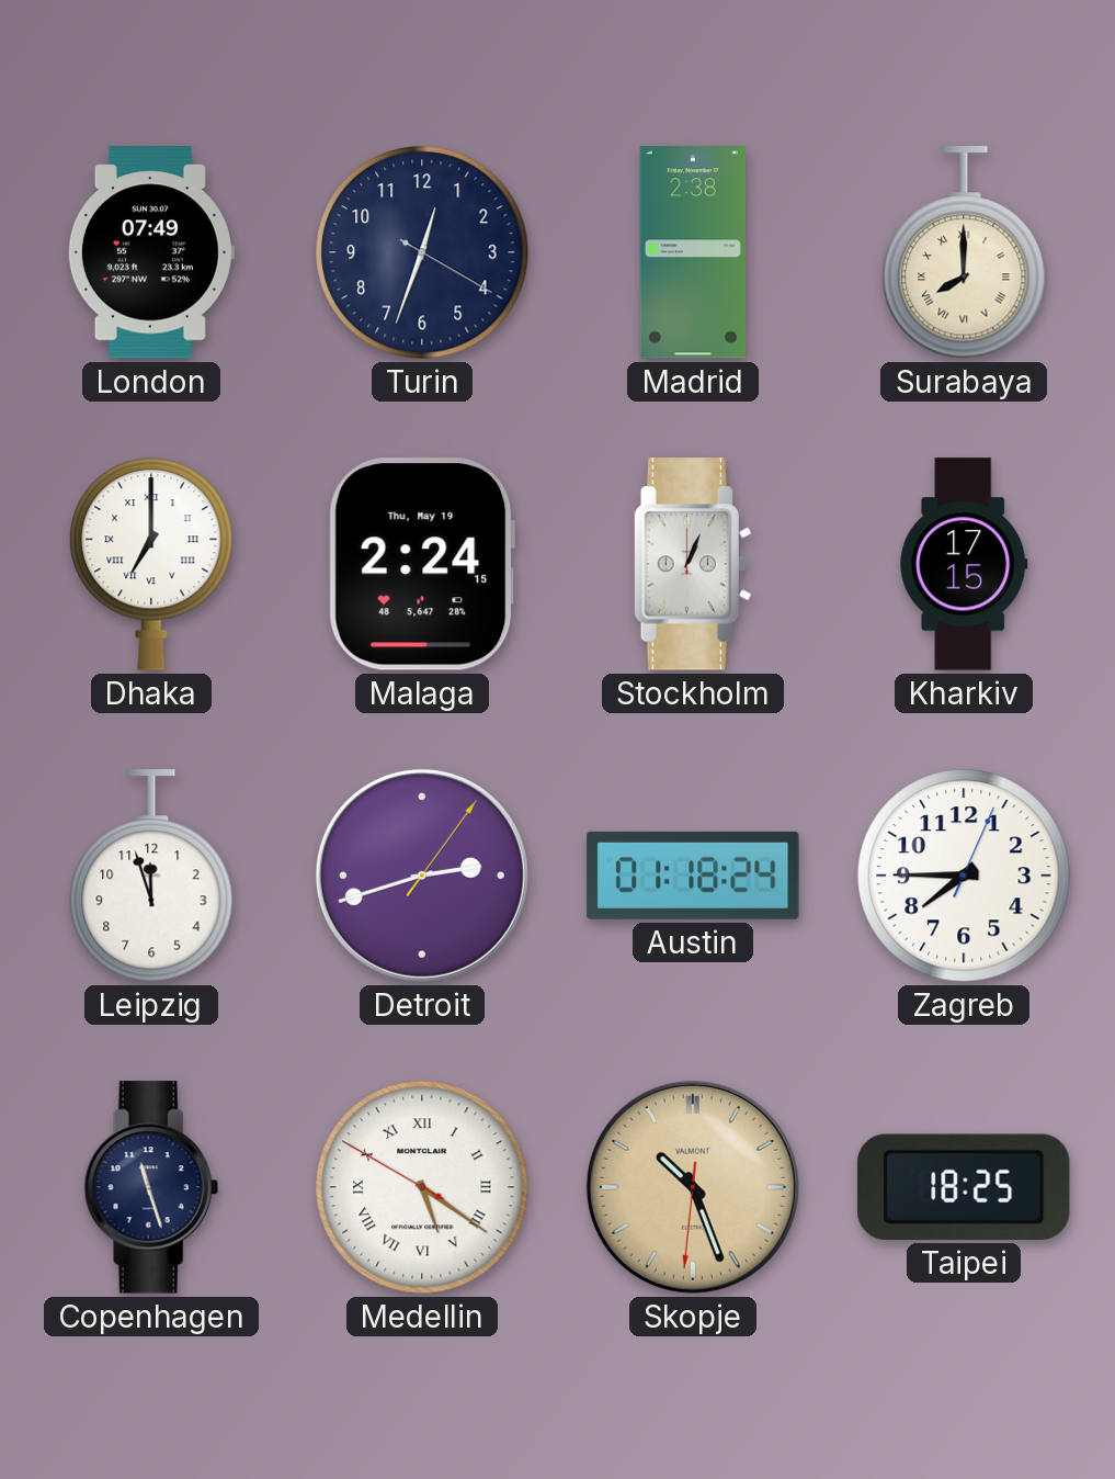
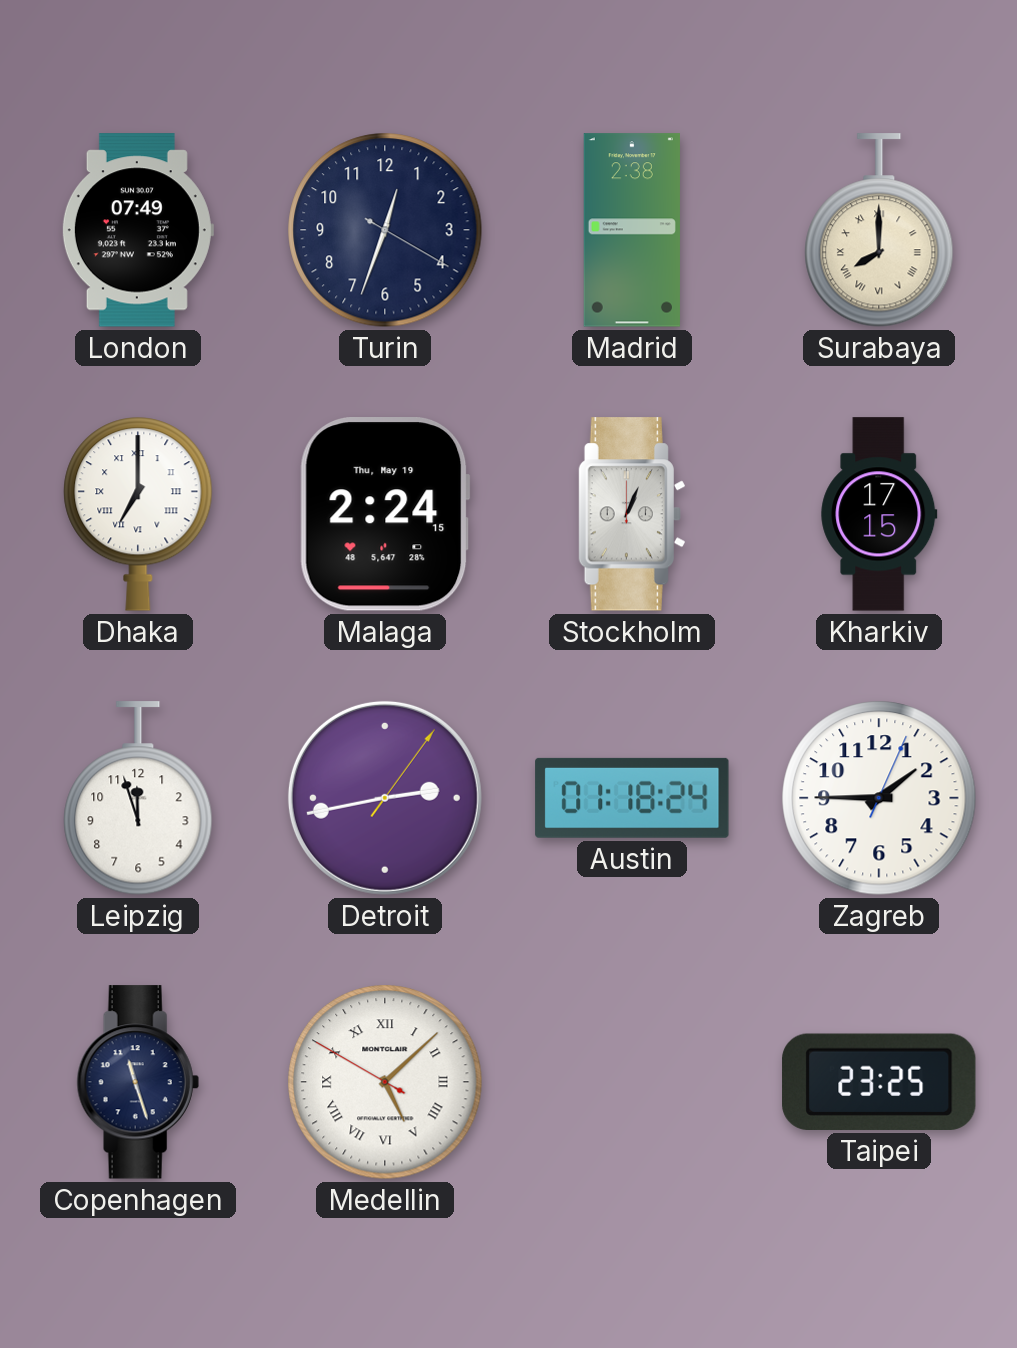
Detroit: 2:42 -> 2:43 (385, 798)
Zagreb: 7:45 -> 1:45 (879, 798)
Medellin: 5:20 -> 5:07 (385, 1082)
Skopje: 10:26 -> none (693, 1187)
Taipei: 18:25 -> 23:25 (879, 1082)
